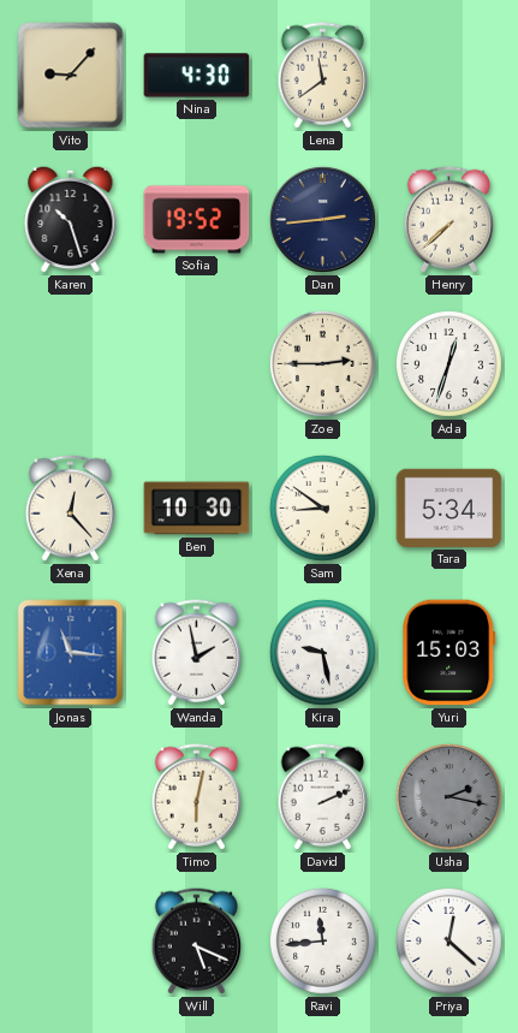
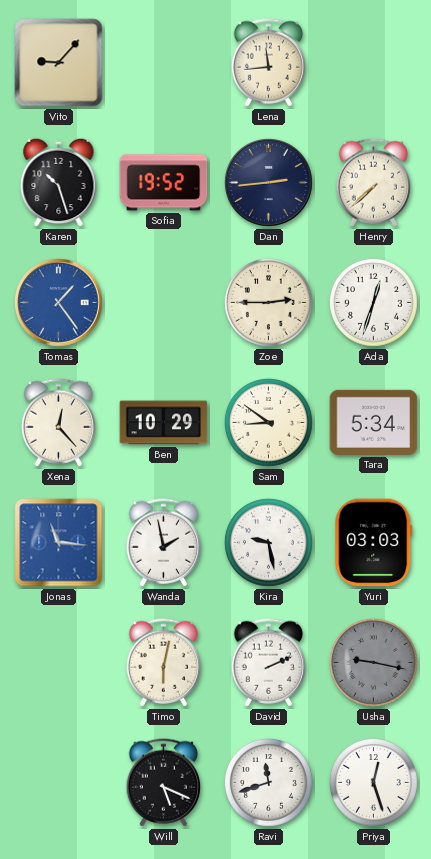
Nina: 4:30 -> none (197, 76)
Lena: 11:39 -> 11:44 (268, 63)
Tomas: none -> 1:24 (59, 303)
Ben: 10:30 -> 10:29 (164, 423)
Yuri: 15:03 -> 03:03 (374, 543)
Usha: 2:17 -> 9:17 (373, 662)
Ravi: 11:44 -> 11:42 (268, 782)
Priya: 12:22 -> 12:27 (373, 782)
